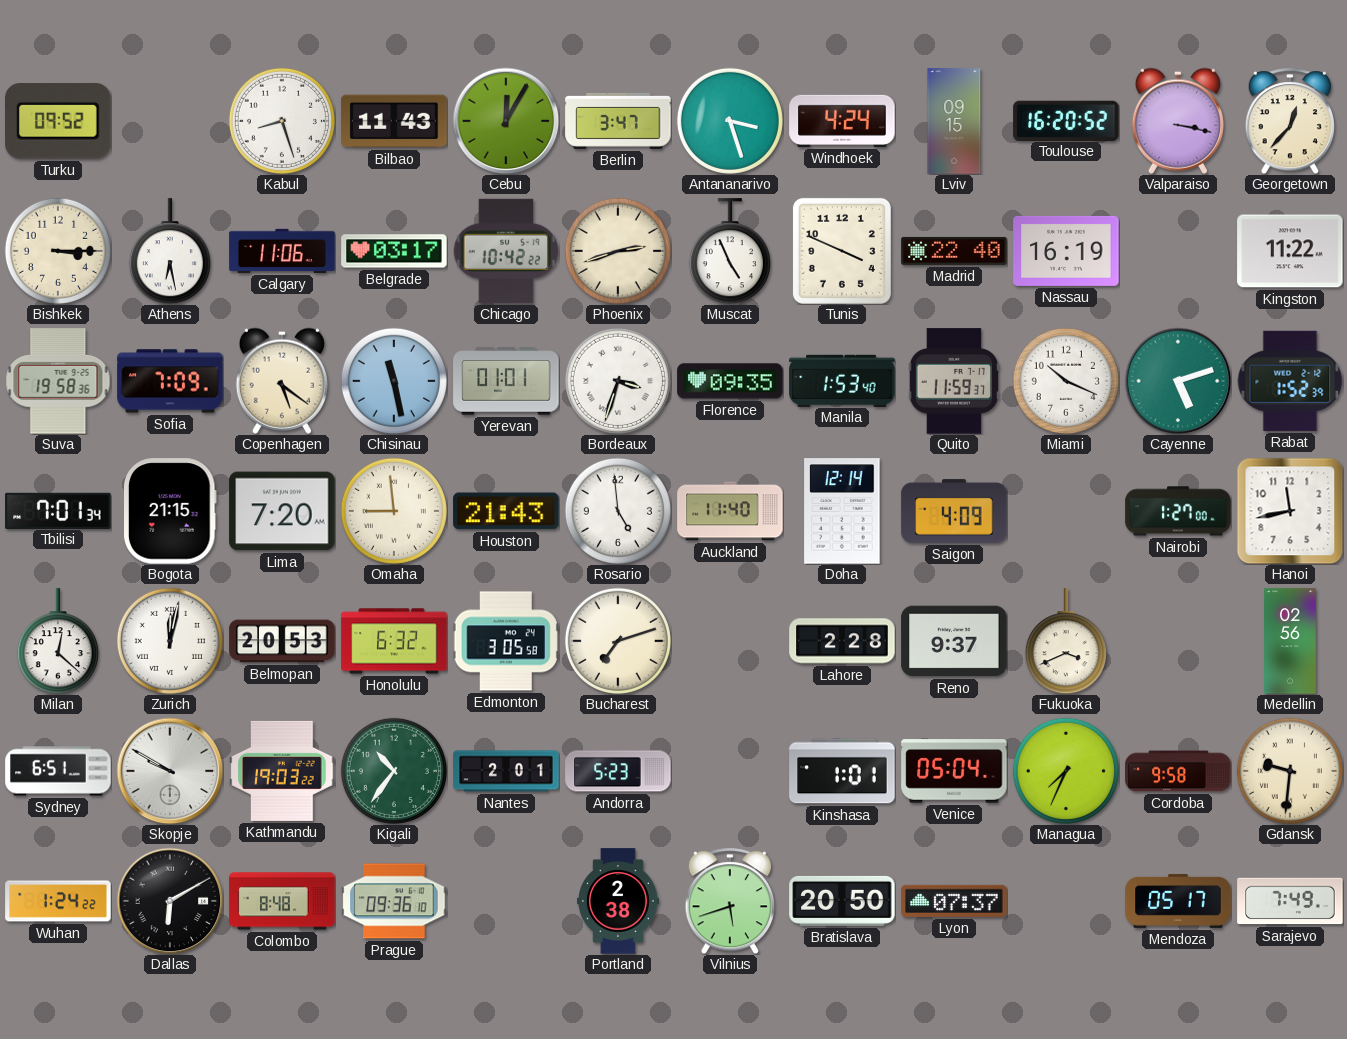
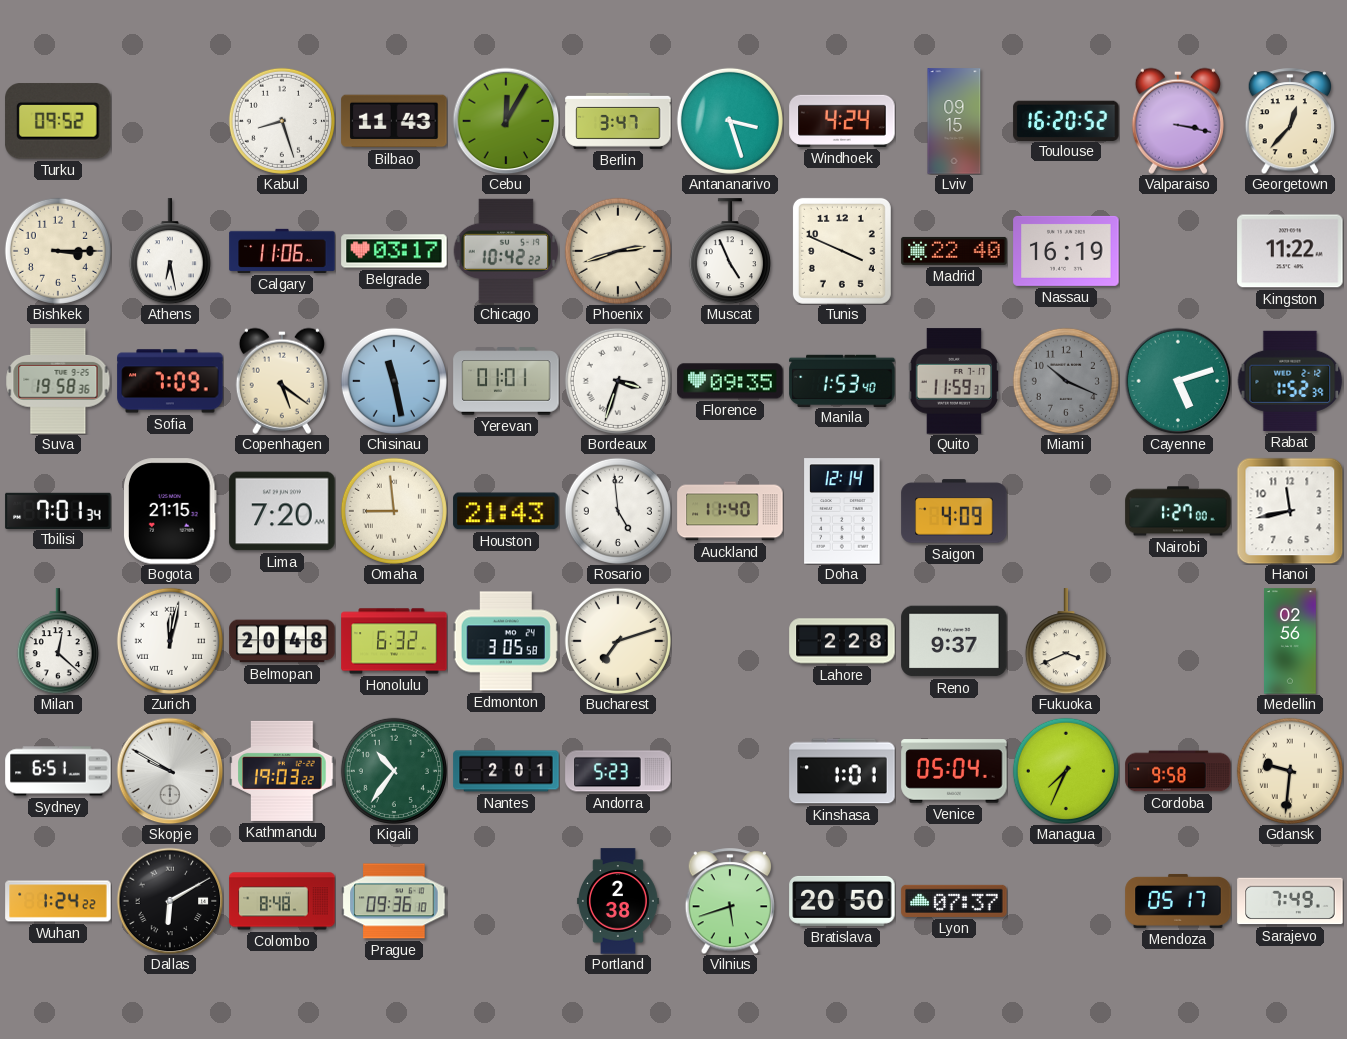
Miami dial: white -> grey (1066, 381)
Belmopan: 20:53 -> 20:48 (282, 641)
